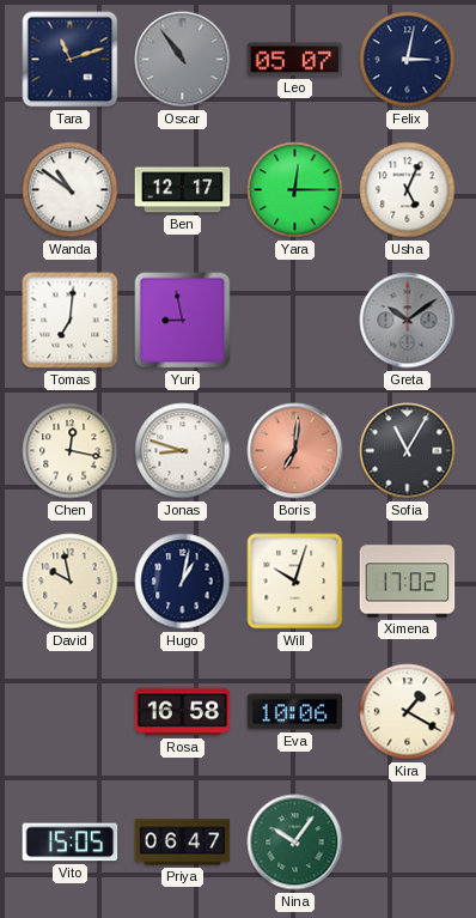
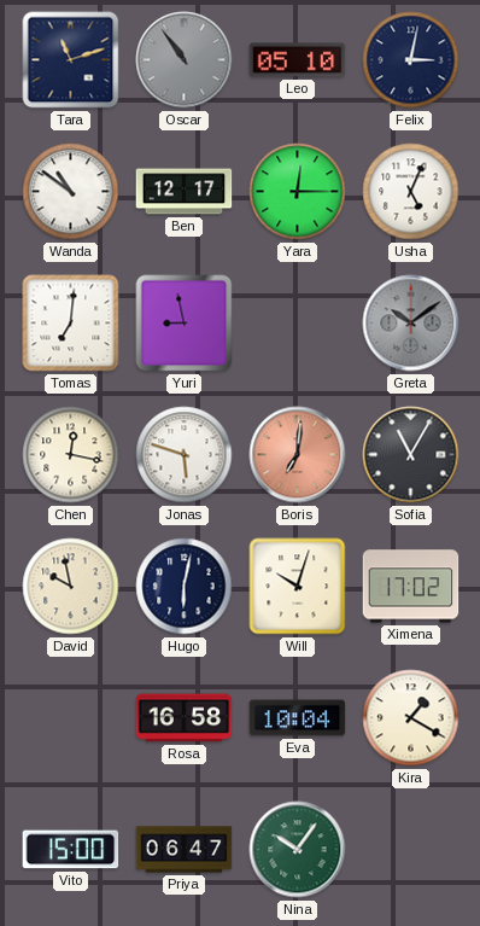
Leo: 05:07 -> 05:10 (298, 60)
Jonas: 8:48 -> 5:48 (185, 455)
Hugo: 1:02 -> 6:02 (185, 587)
Eva: 10:06 -> 10:04 (298, 718)
Vito: 15:05 -> 15:00 (71, 850)
